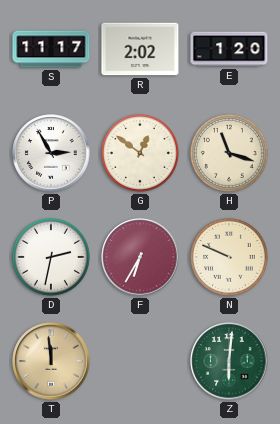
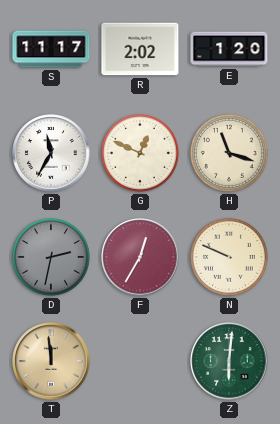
P: 2:55 -> 11:35 (51, 153)
G: 12:51 -> 12:49 (141, 154)
D dial: white -> grey (52, 258)
F: 6:35 -> 12:35 (140, 257)
